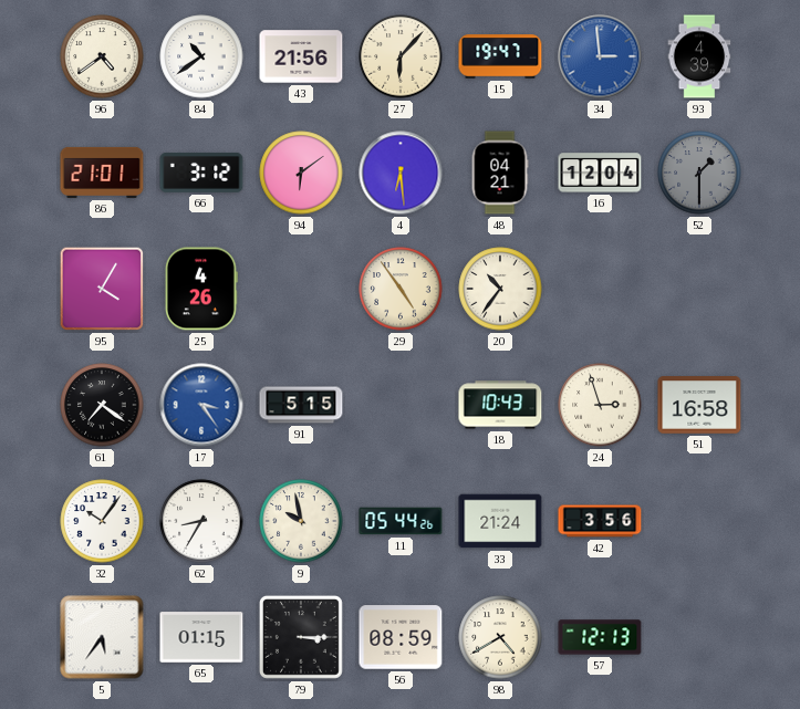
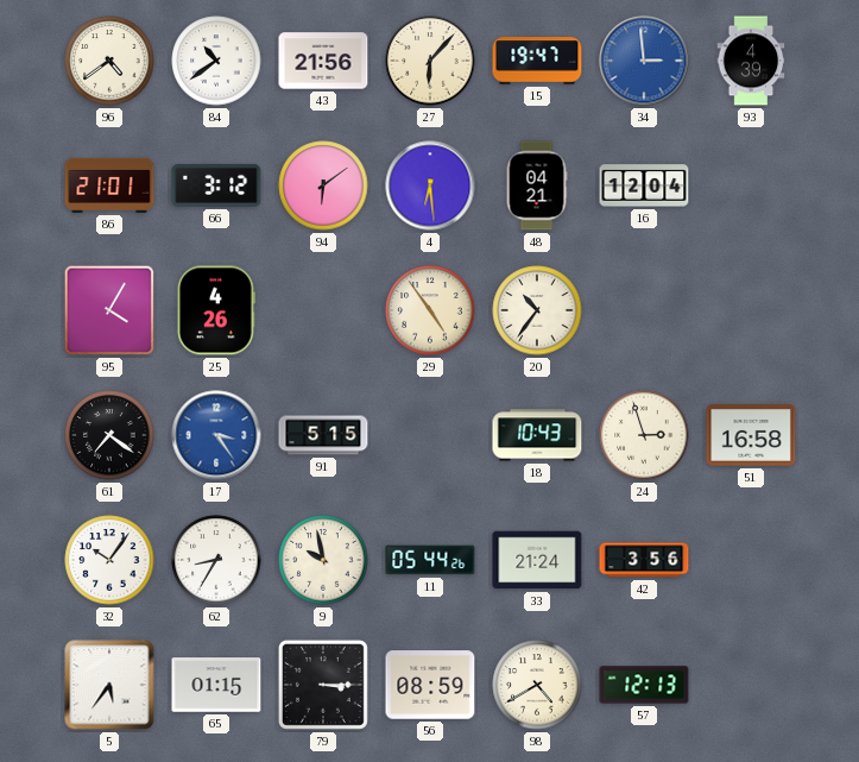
52: 1:30 -> none (699, 173)
